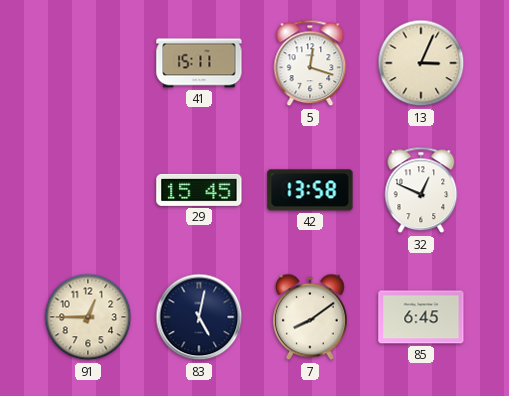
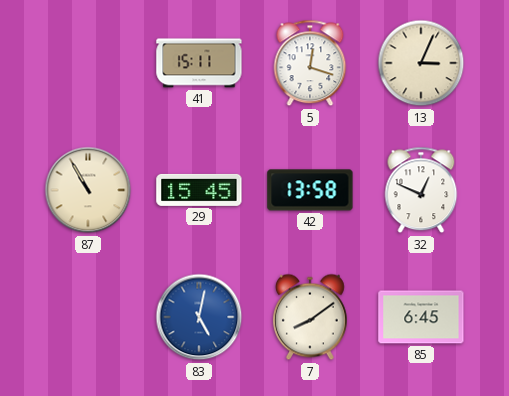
87: none -> 10:55 (88, 190)
91: 12:45 -> none (88, 317)
83 dial: navy -> blue (199, 317)
